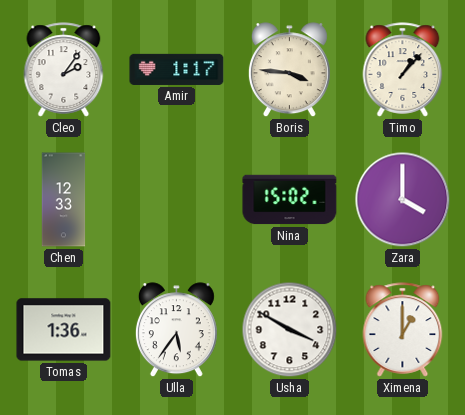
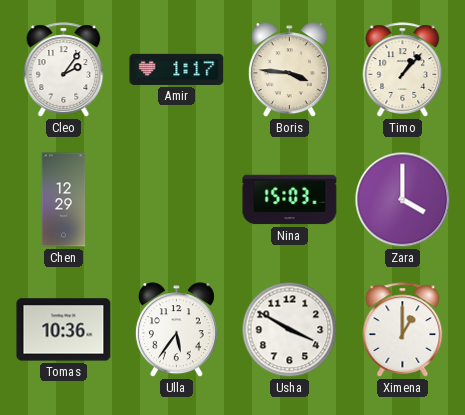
Chen: 12:33 -> 12:29 (64, 200)
Nina: 15:02 -> 15:03 (290, 200)
Tomas: 1:36 -> 10:36 (64, 330)
